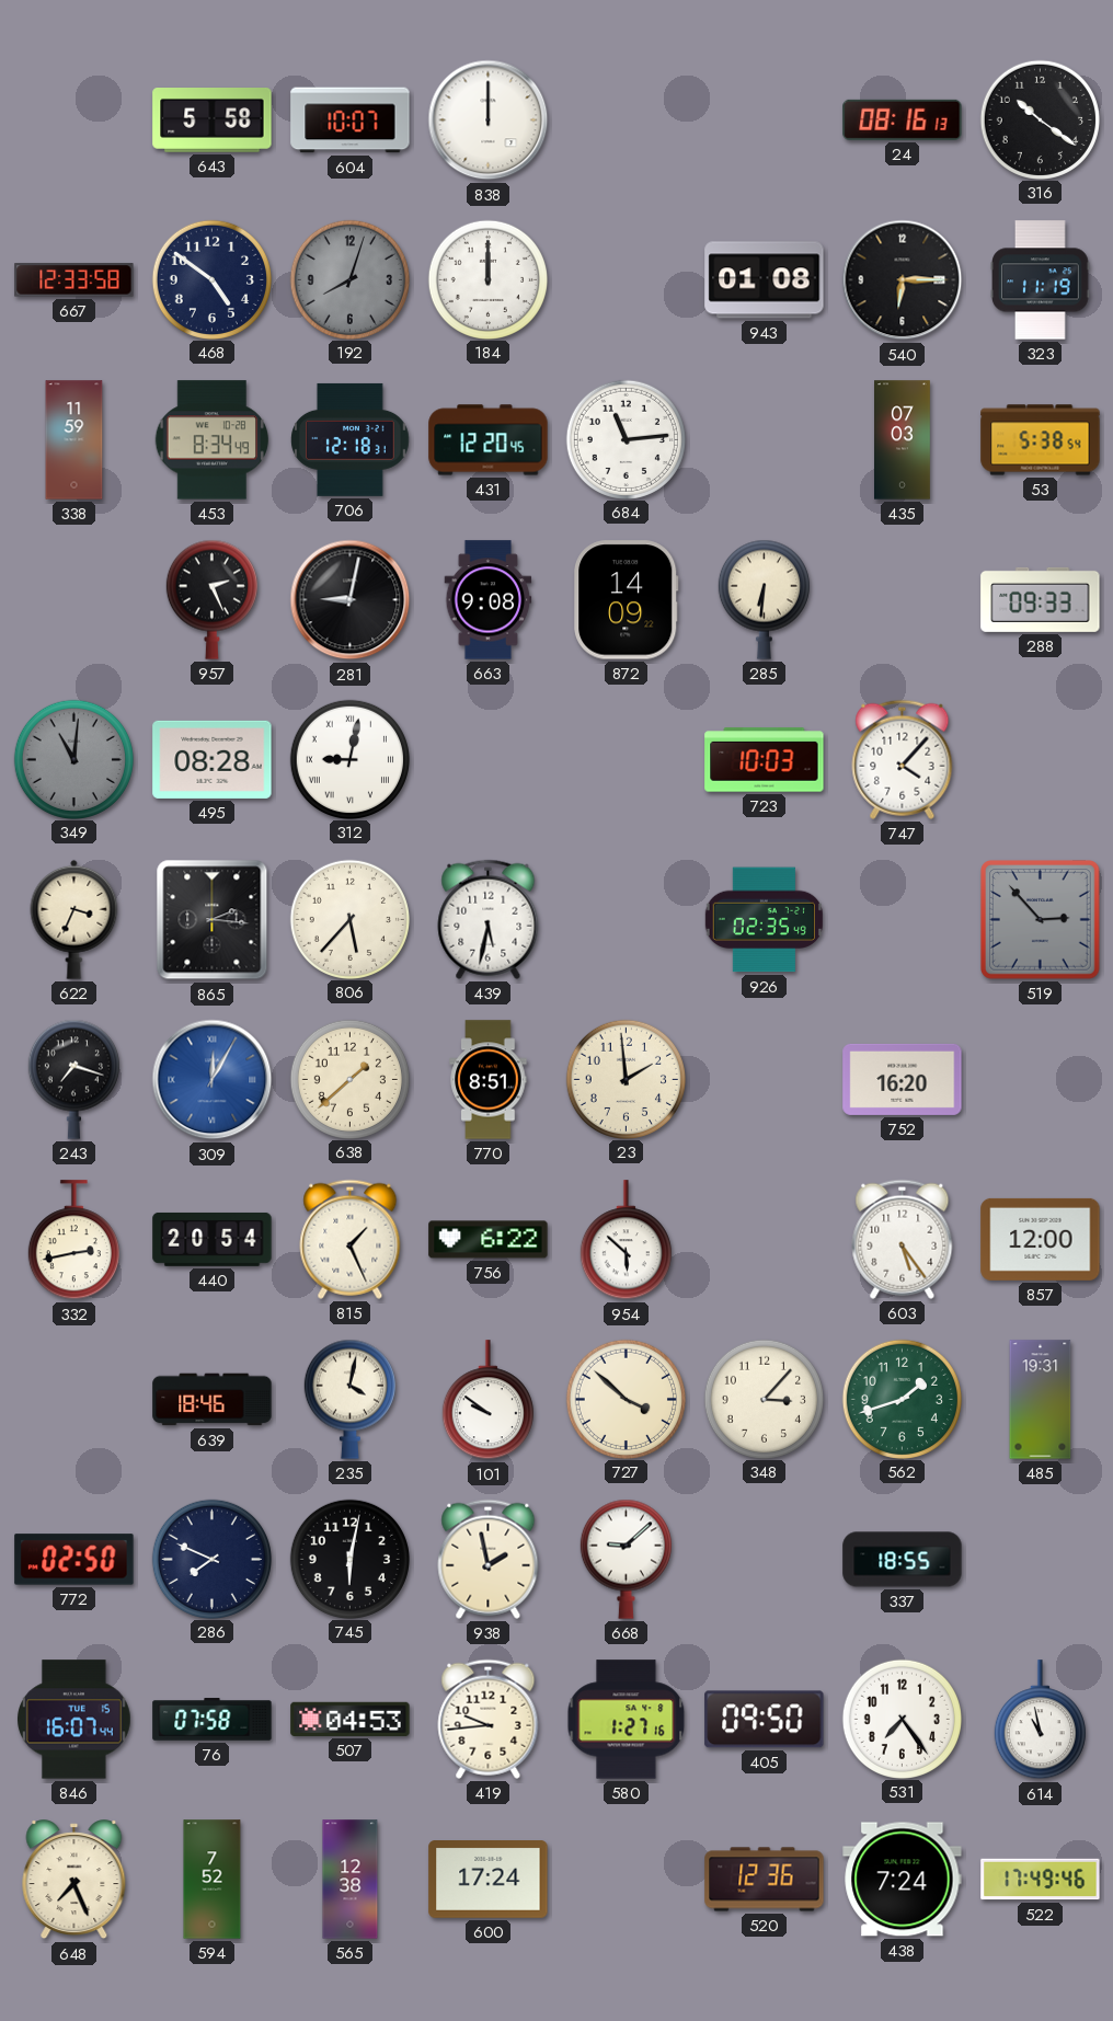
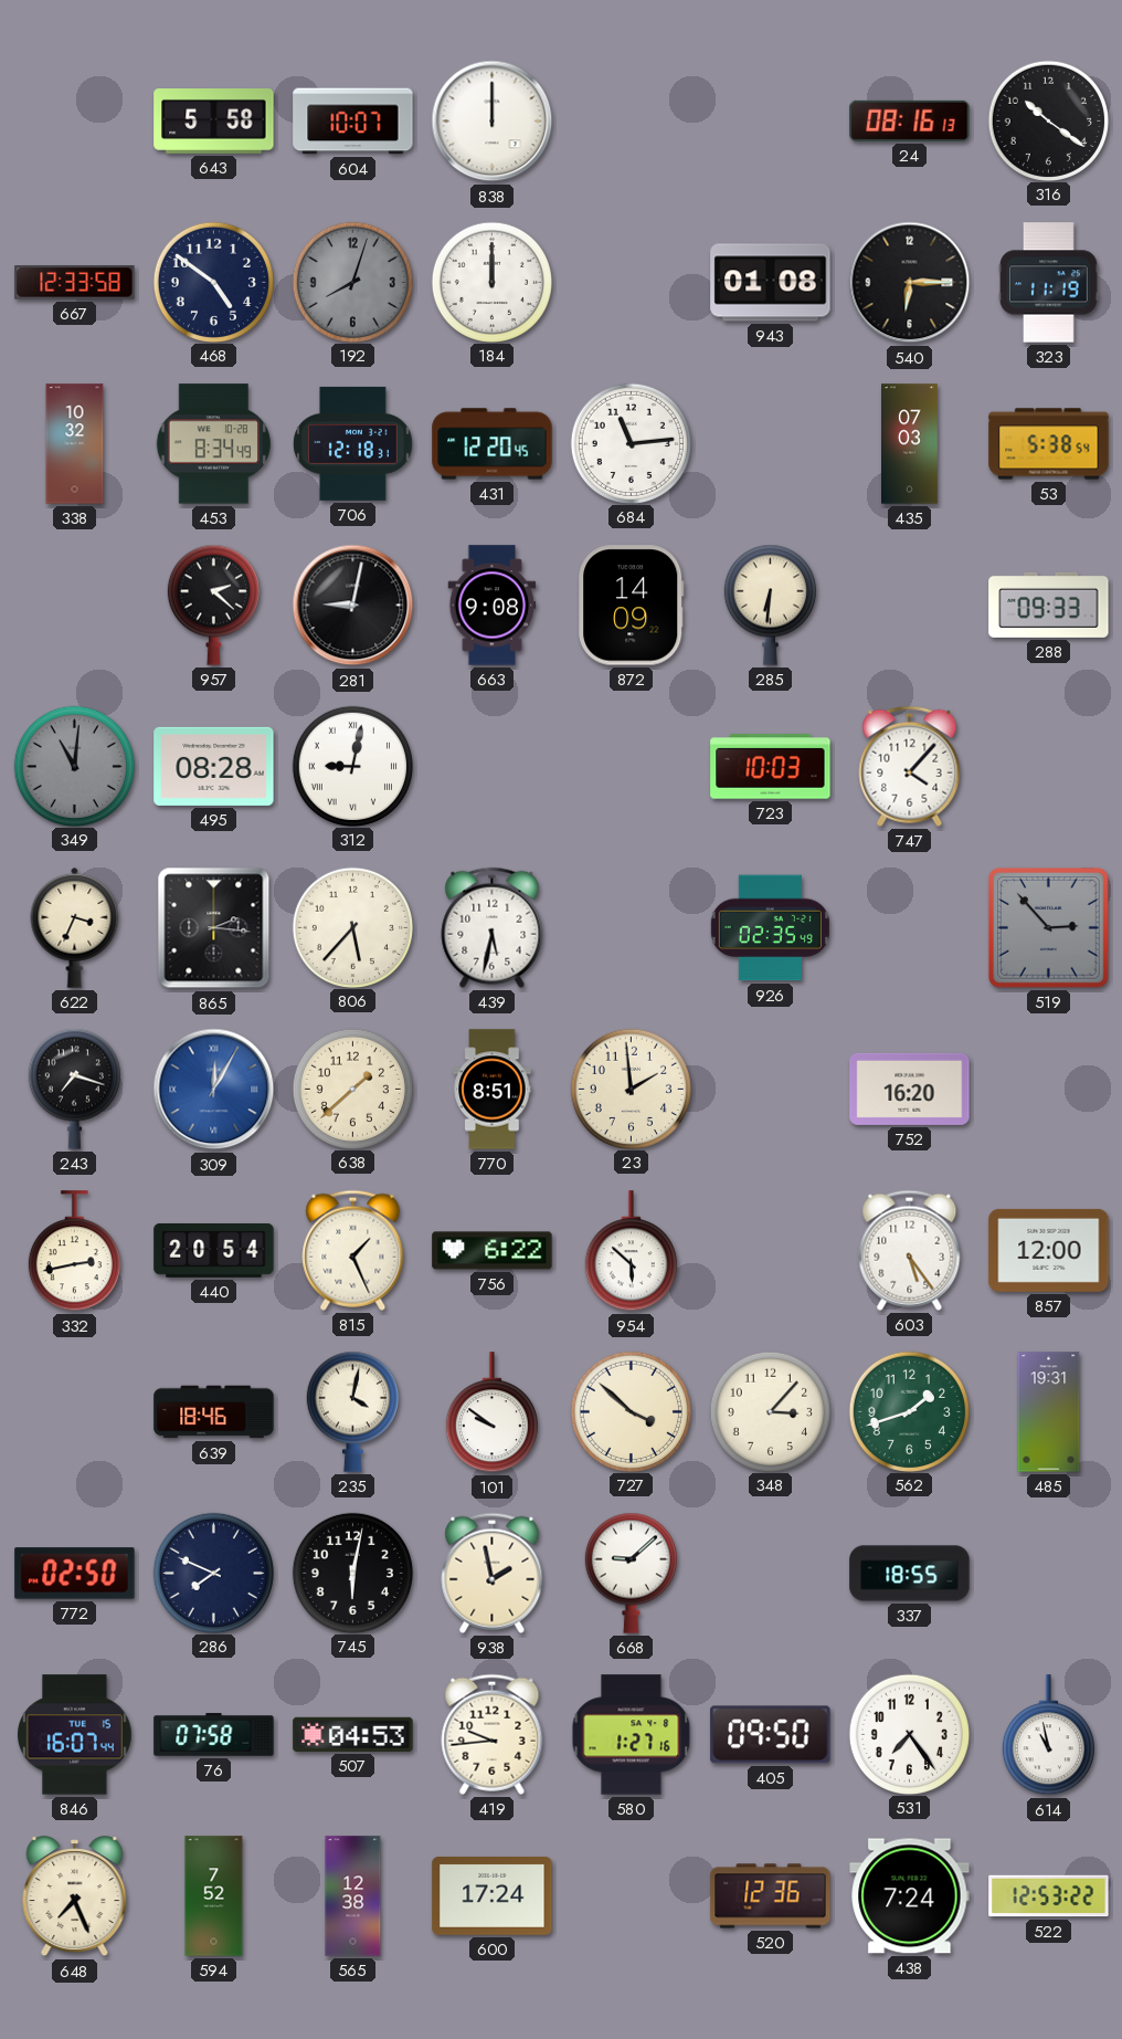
338: 11:59 -> 10:32 (75, 444)
957: 2:26 -> 2:22 (213, 605)
522: 17:49 -> 12:53 (1049, 1896)
